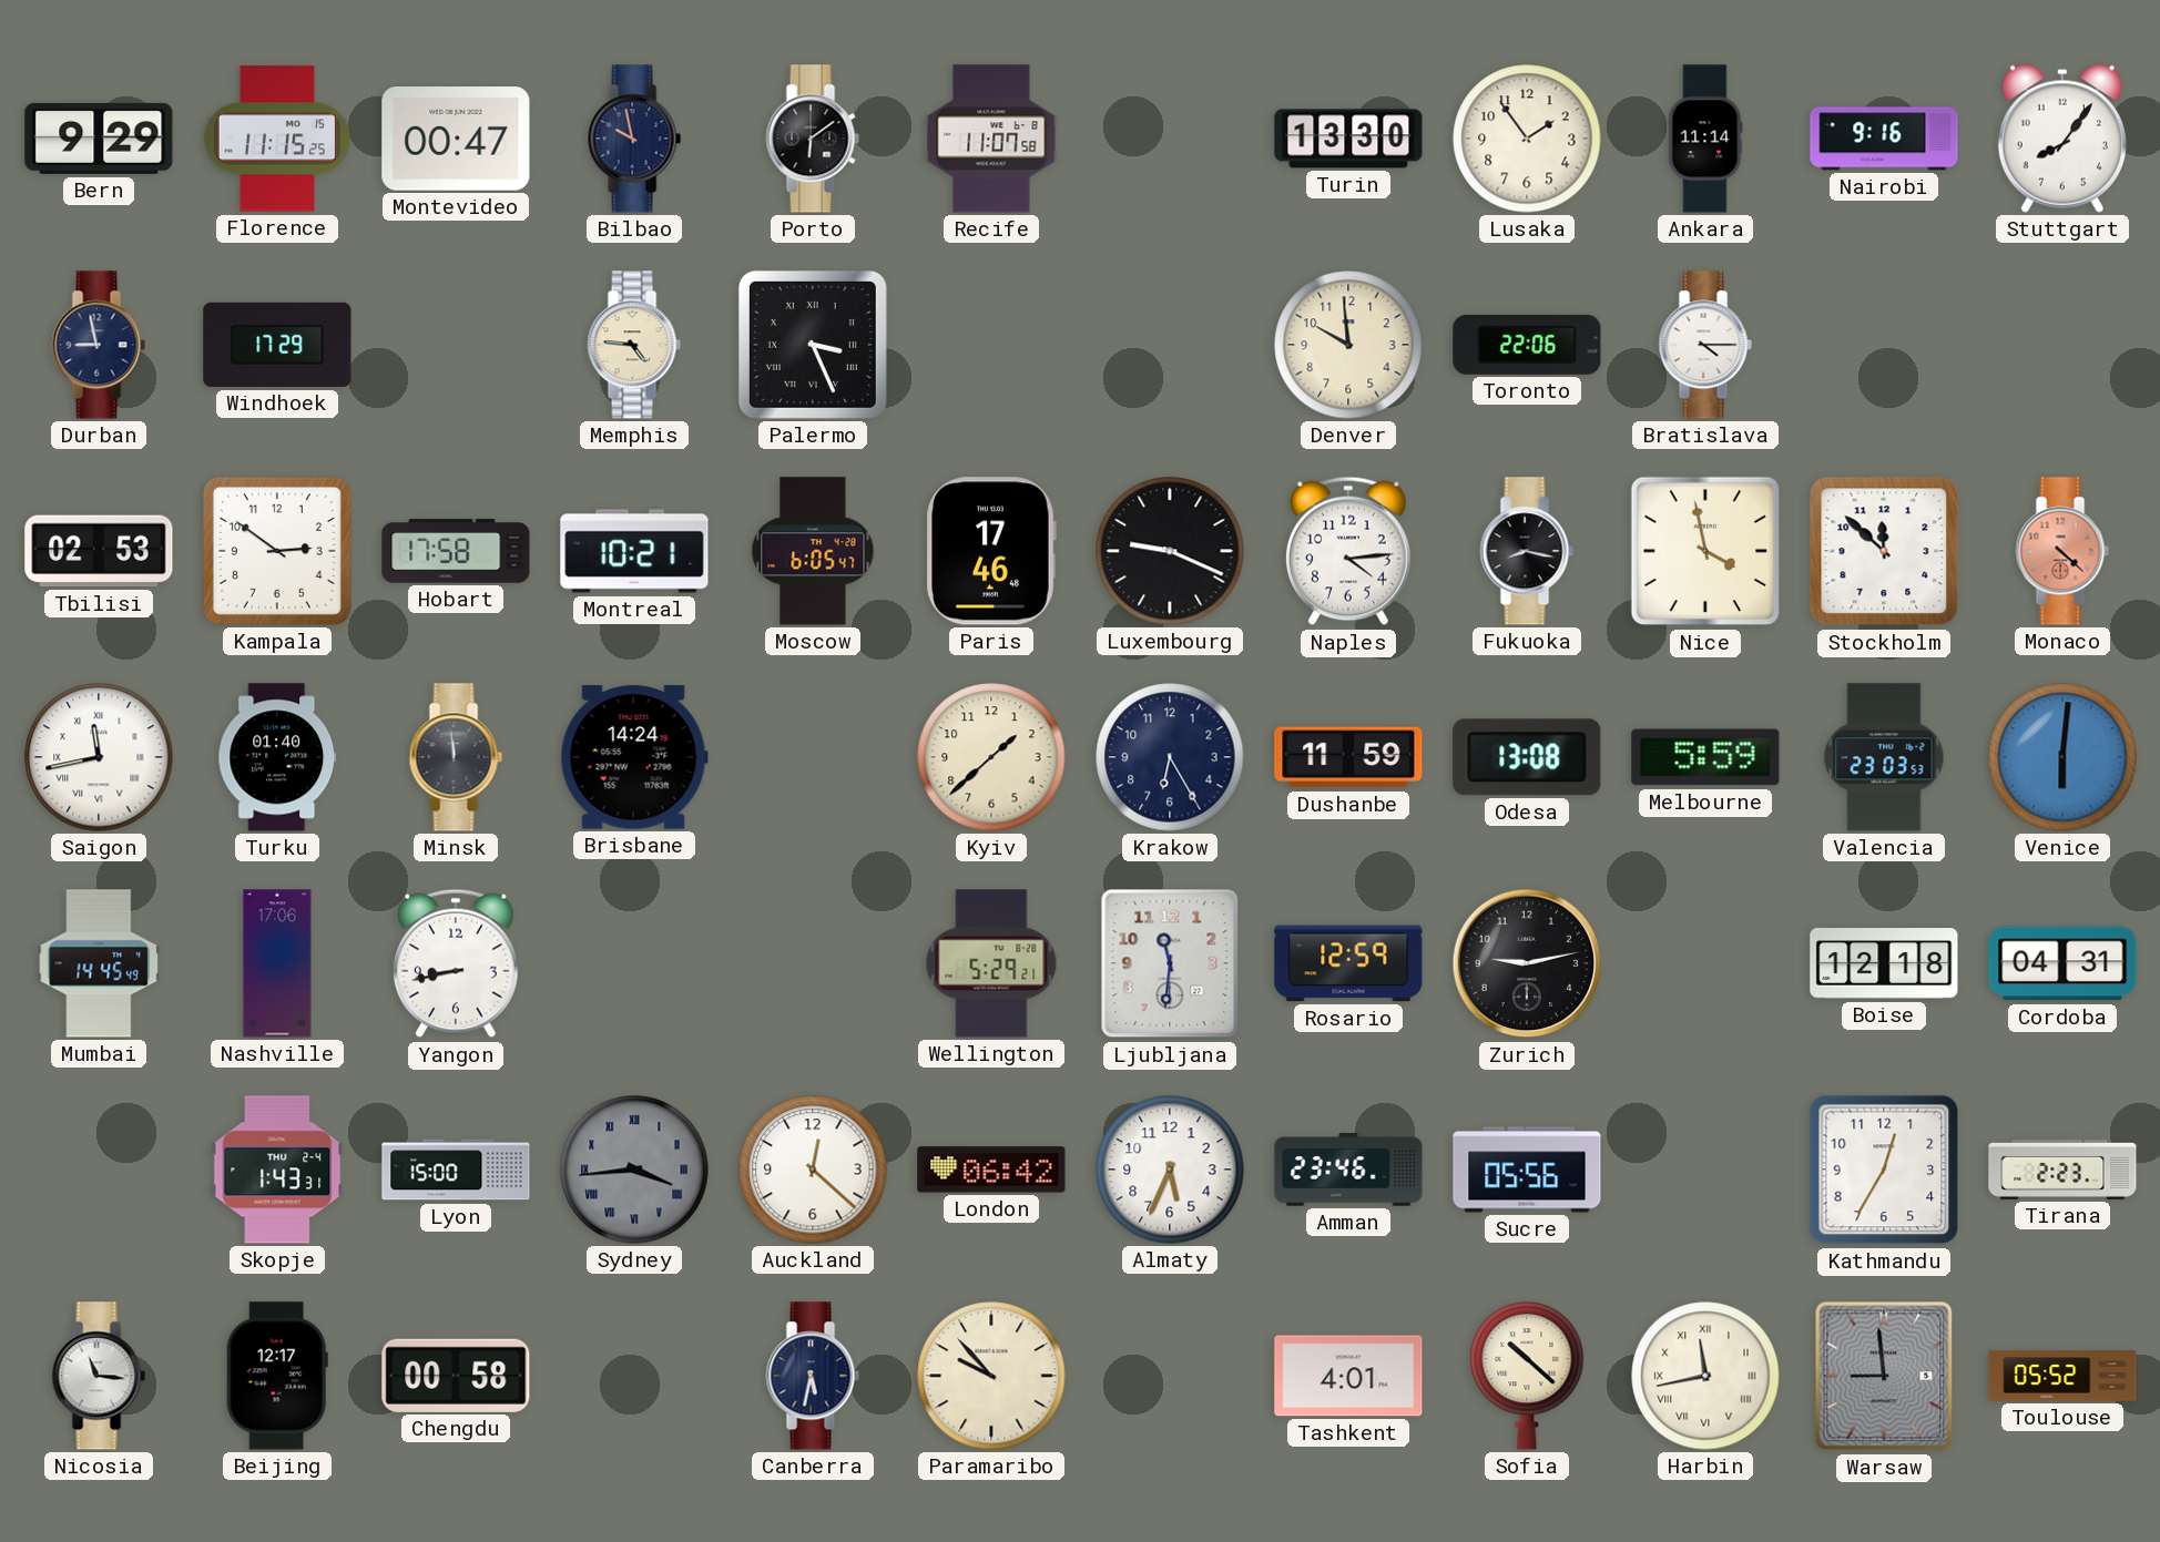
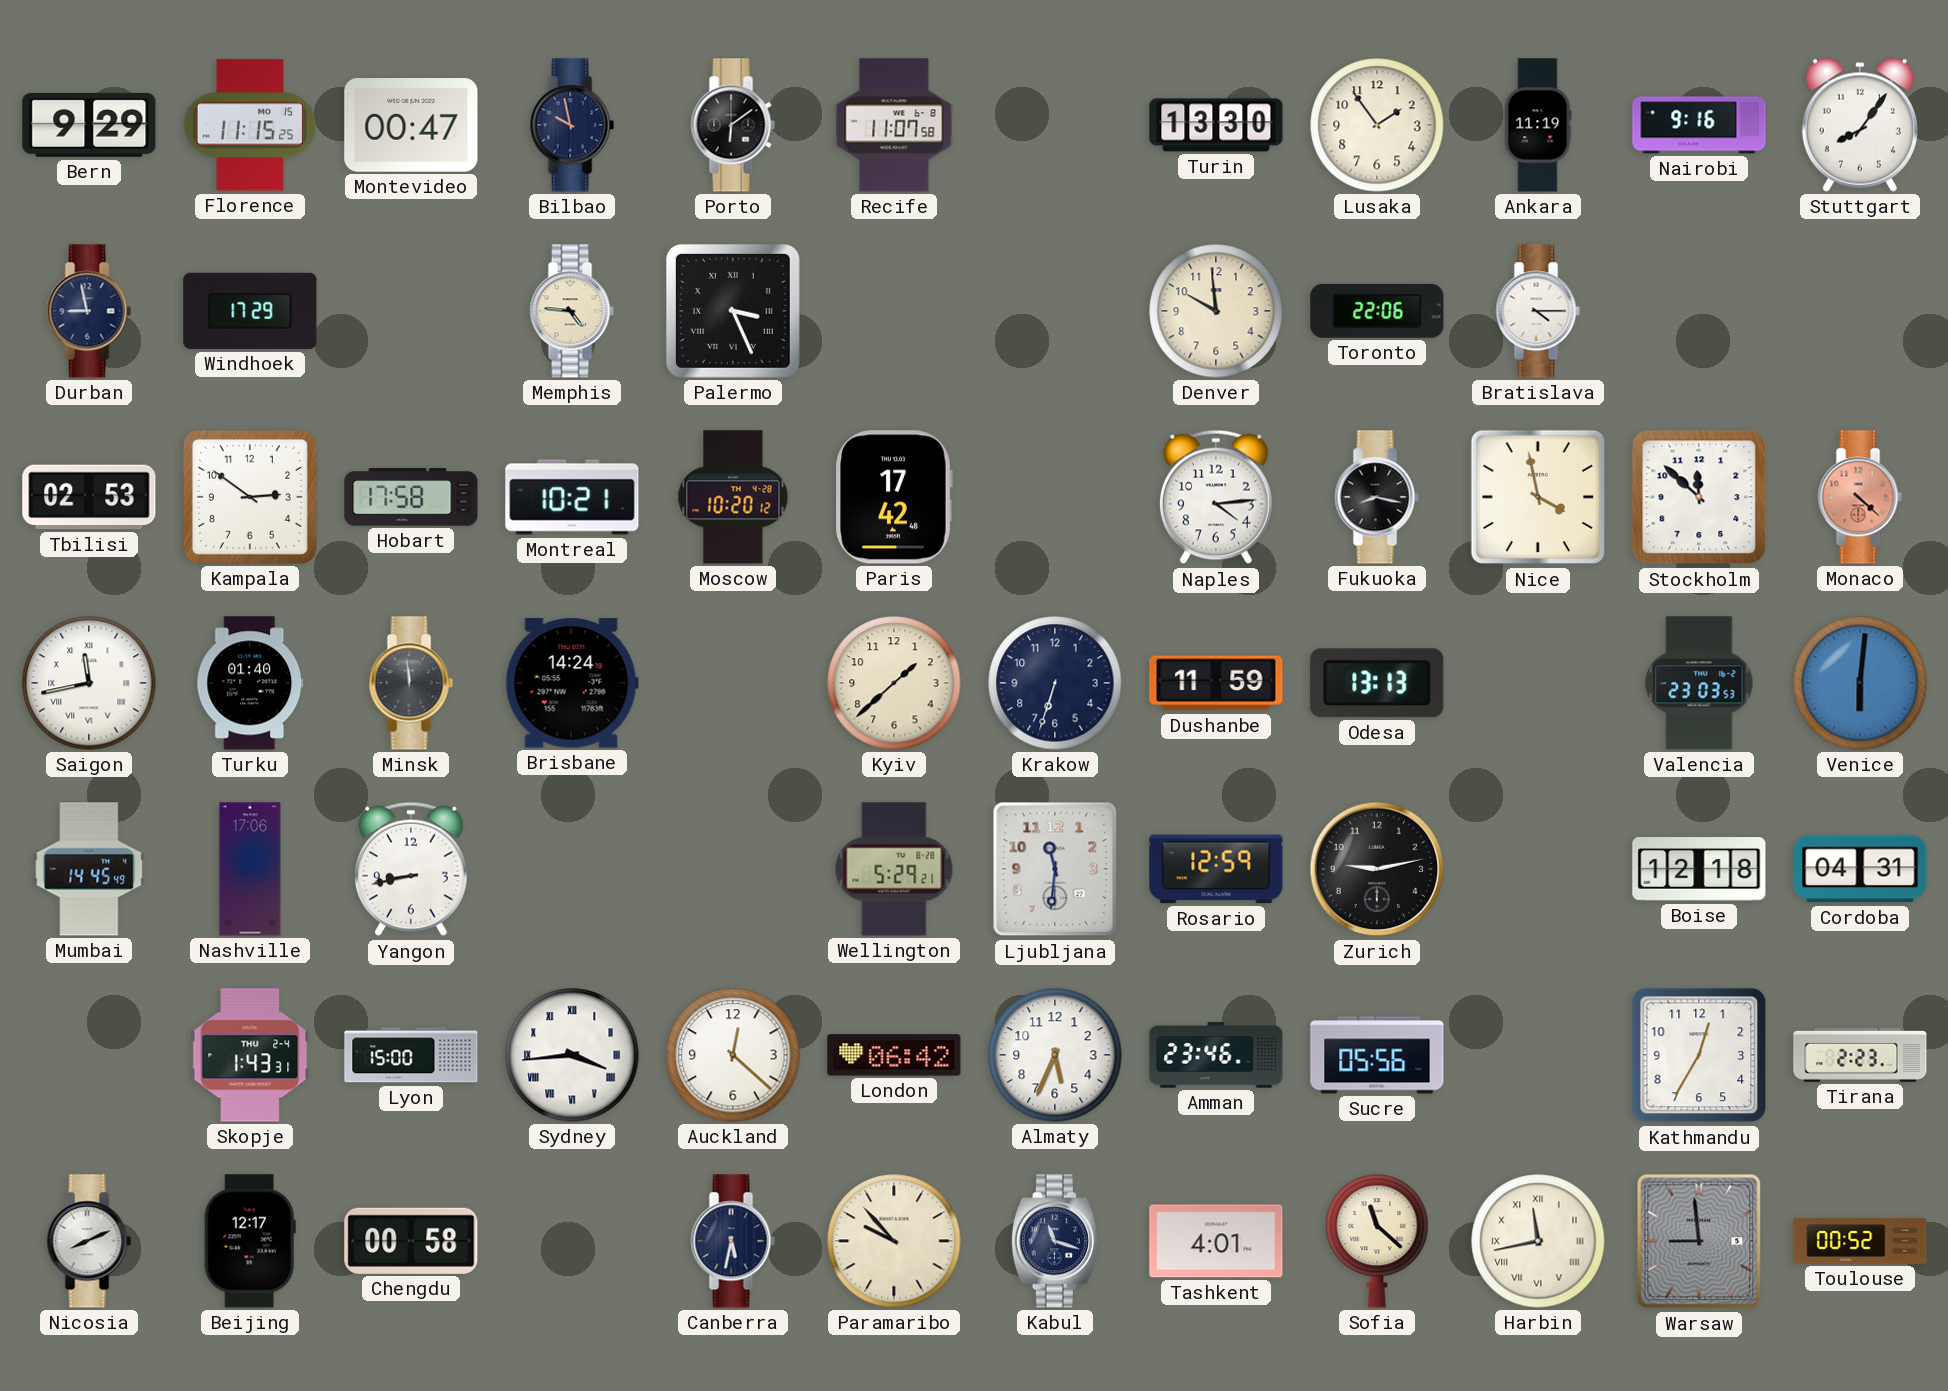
Ankara: 11:14 -> 11:19 (1538, 125)
Moscow: 6:05 -> 10:20 (733, 497)
Paris: 17:46 -> 17:42 (894, 497)
Luxembourg: 9:19 -> none (1170, 551)
Krakow: 6:25 -> 6:33 (1055, 683)
Odesa: 13:08 -> 13:13 (1377, 683)
Melbourne: 5:59 -> none (1705, 757)
Sydney dial: grey -> white (572, 1055)
Nicosia: 11:16 -> 8:11 (89, 1241)
Kabul: none -> 11:18 (1055, 1241)
Sofia: 10:22 -> 11:22 (1377, 1242)
Toulouse: 05:52 -> 00:52 (1860, 1241)
